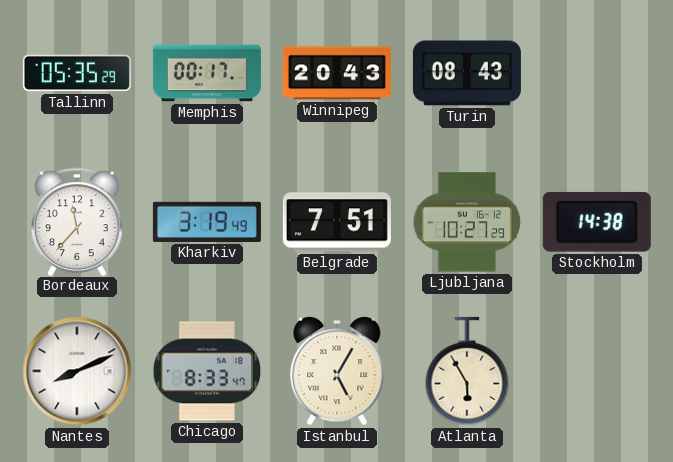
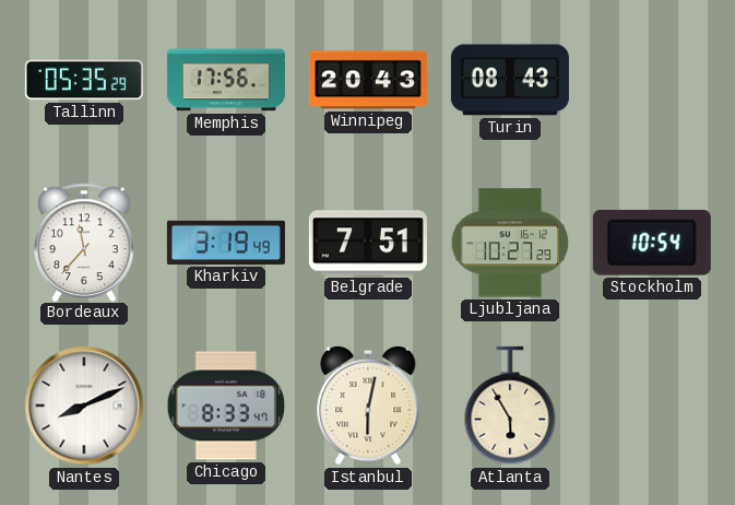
Memphis: 00:17 -> 17:56 (226, 80)
Stockholm: 14:38 -> 10:54 (652, 243)
Istanbul: 5:05 -> 6:02 (368, 406)
